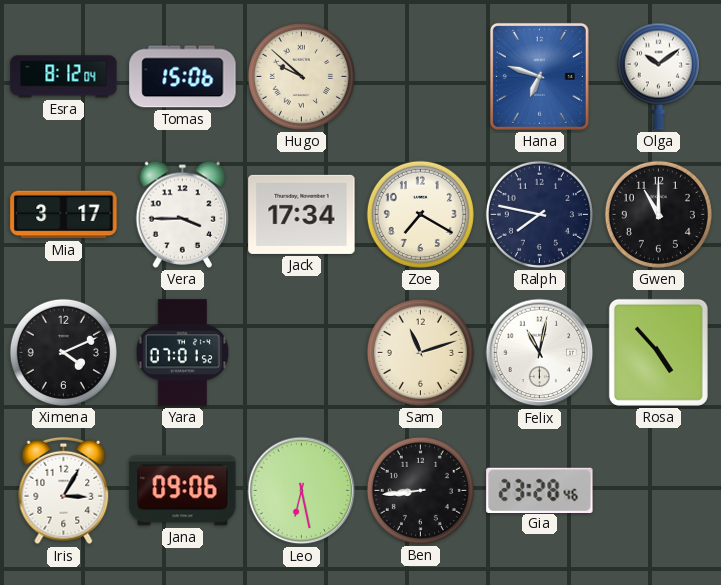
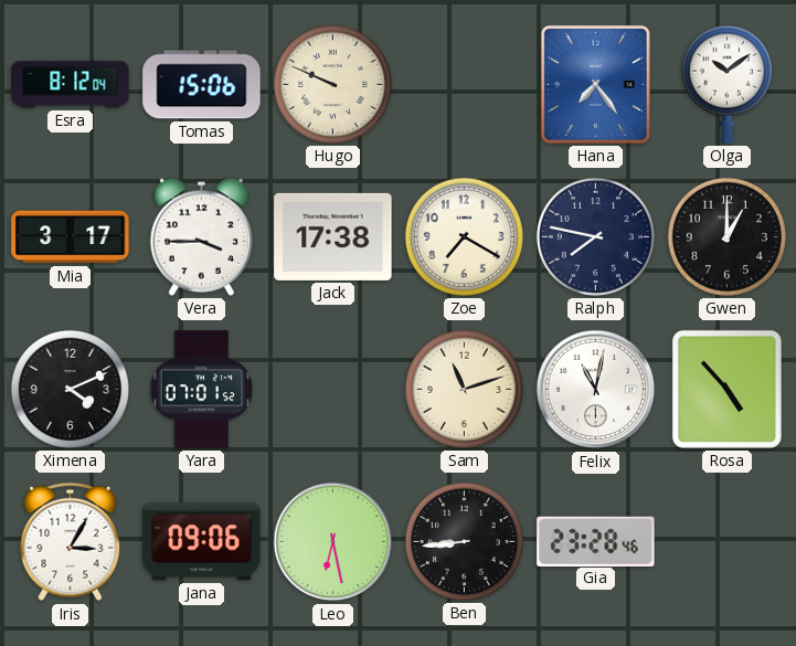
Hugo: 9:52 -> 9:49 (332, 84)
Hana: 6:48 -> 7:24 (595, 84)
Jack: 17:34 -> 17:38 (333, 236)
Gwen: 11:00 -> 1:00 (726, 236)
